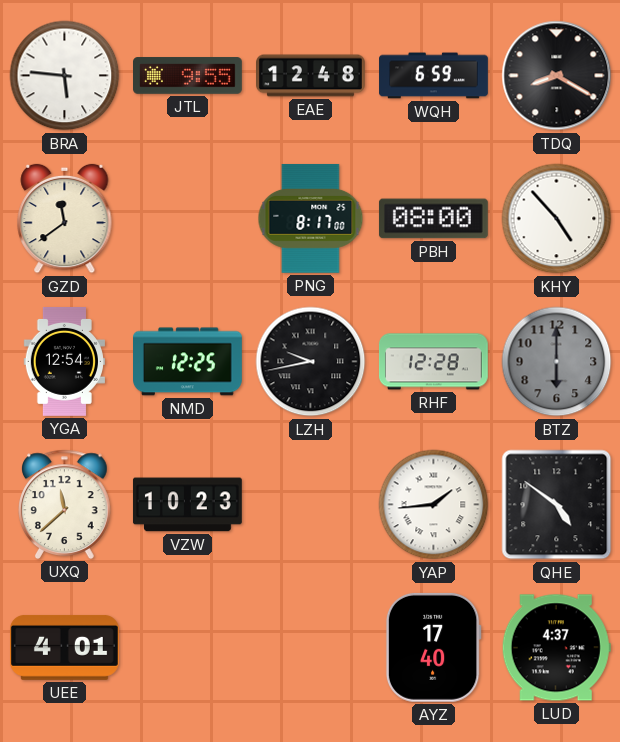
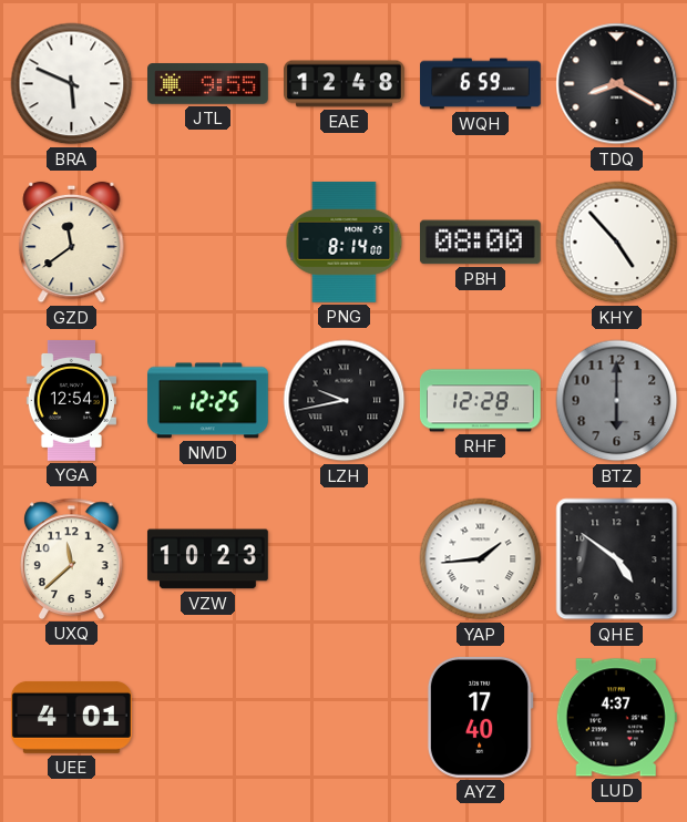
BRA: 5:46 -> 5:49 (72, 84)
PNG: 8:17 -> 8:14 (345, 242)
